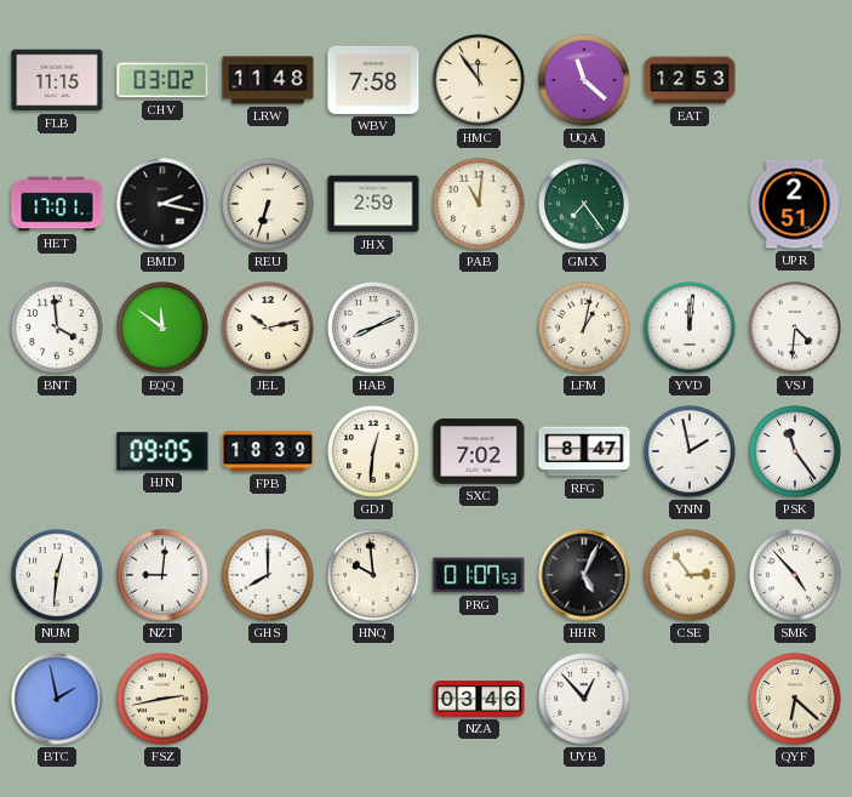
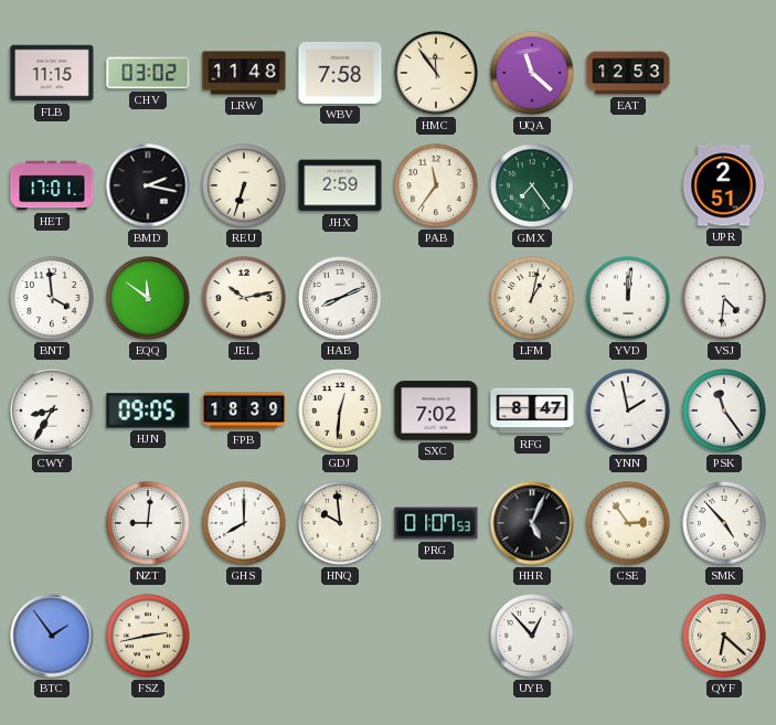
PAB: 11:01 -> 11:36 (436, 185)
CWY: none -> 8:35 (52, 411)
NUM: 12:31 -> none (57, 575)
BTC: 1:58 -> 1:54 (52, 636)
NZA: 03:46 -> none (479, 699)
